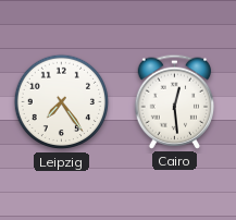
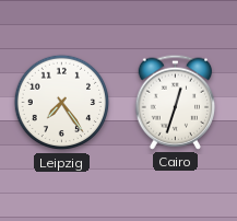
Cairo: 12:29 -> 12:33 (176, 102)
